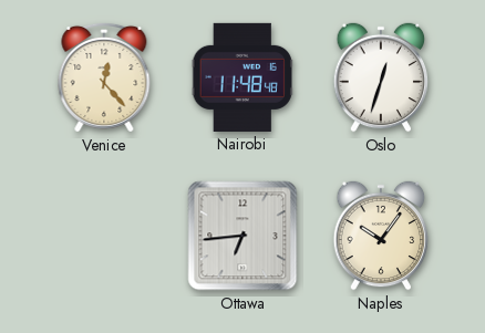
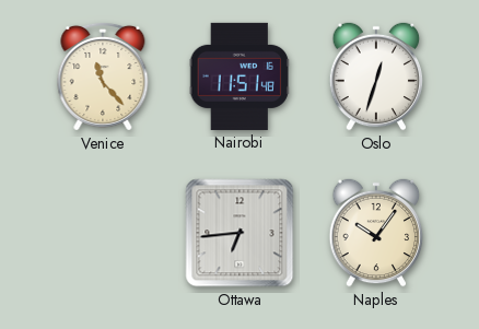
Venice: 12:23 -> 11:23 (103, 77)
Nairobi: 11:48 -> 11:51 (240, 77)
